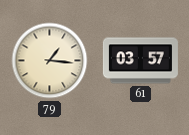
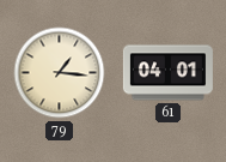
61: 03:57 -> 04:01 (167, 73)
